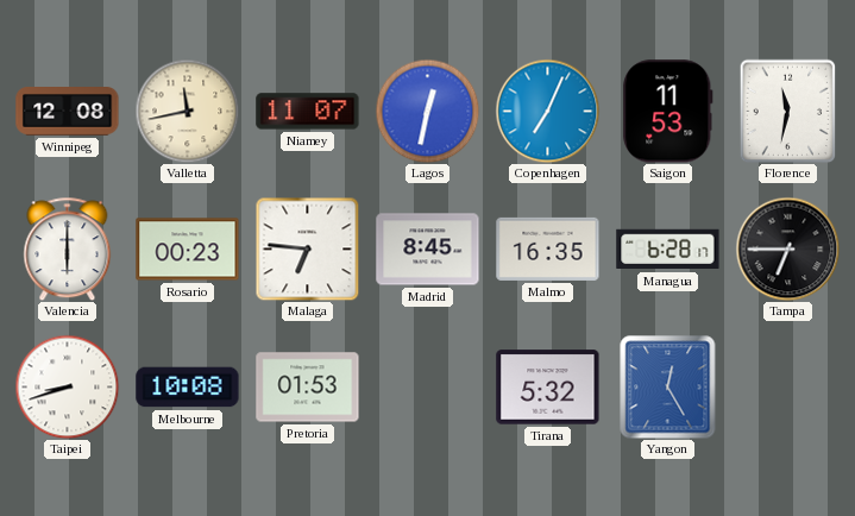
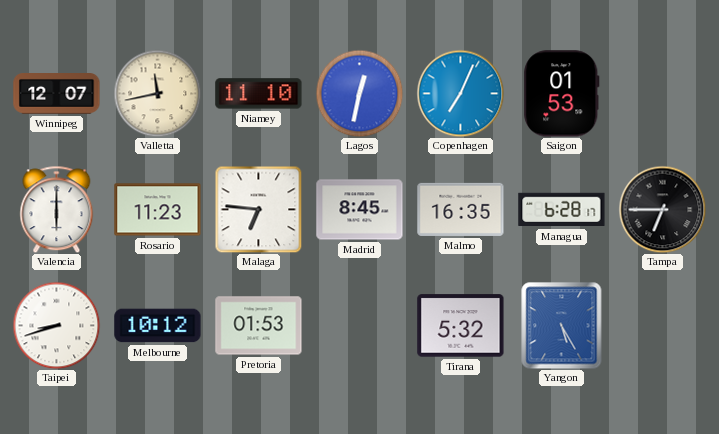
Winnipeg: 12:08 -> 12:07 (57, 94)
Niamey: 11:07 -> 11:10 (259, 94)
Saigon: 11:53 -> 01:53 (562, 94)
Florence: 11:32 -> none (788, 111)
Rosario: 00:23 -> 11:23 (158, 210)
Melbourne: 10:08 -> 10:12 (158, 326)
Yangon: 12:25 -> 5:25 (562, 325)
